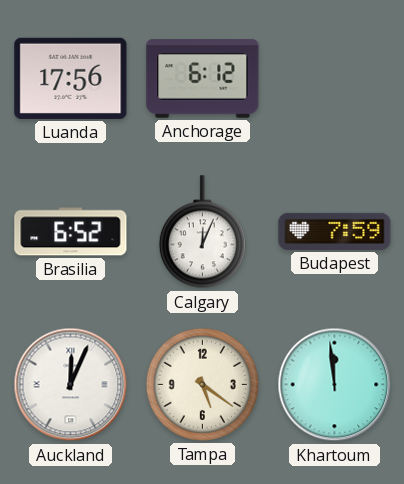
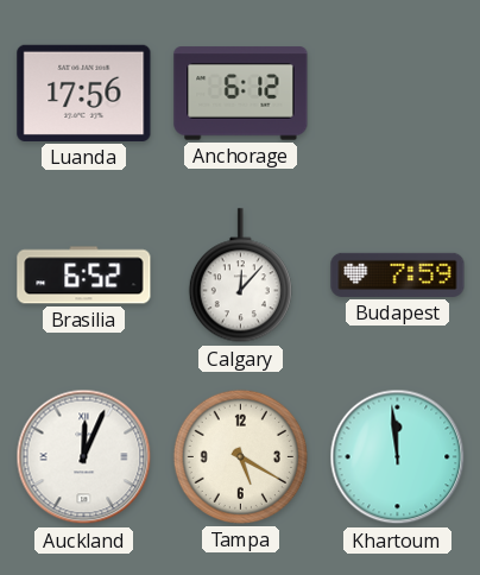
Calgary: 12:04 -> 12:07 (240, 276)
Tampa: 5:21 -> 5:20 (240, 456)
